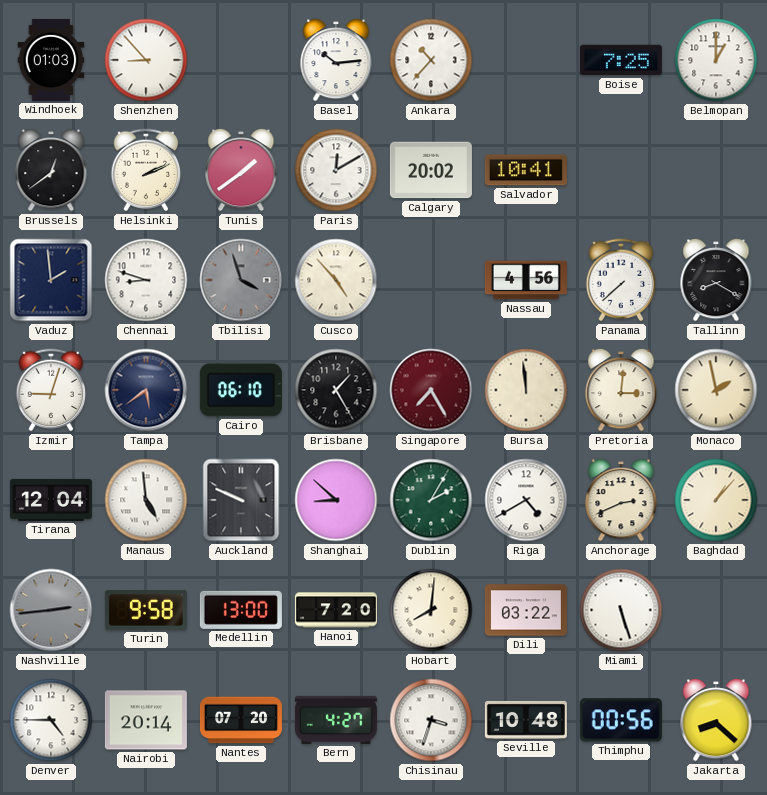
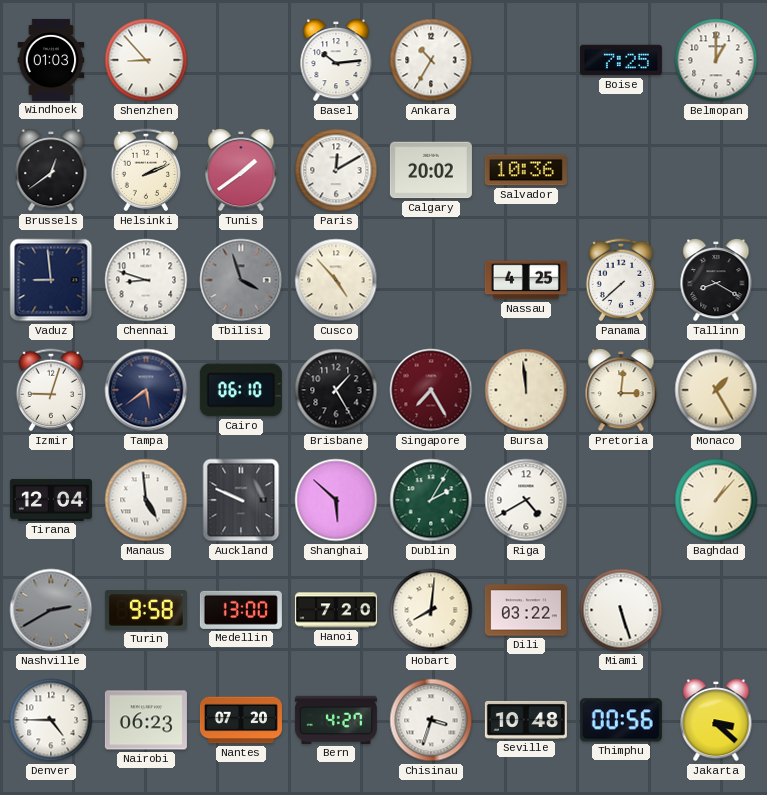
Ankara: 10:37 -> 10:35 (431, 60)
Salvador: 10:41 -> 10:36 (526, 170)
Vaduz: 1:59 -> 8:59 (51, 280)
Nassau: 4:56 -> 4:25 (526, 280)
Monaco: 1:58 -> 1:25 (716, 390)
Shanghai: 8:52 -> 5:52 (336, 500)
Anchorage: 2:41 -> none (621, 501)
Nashville: 2:44 -> 2:40 (51, 610)
Nairobi: 20:14 -> 06:23 (146, 720)
Jakarta: 8:22 -> 3:22 (716, 721)
